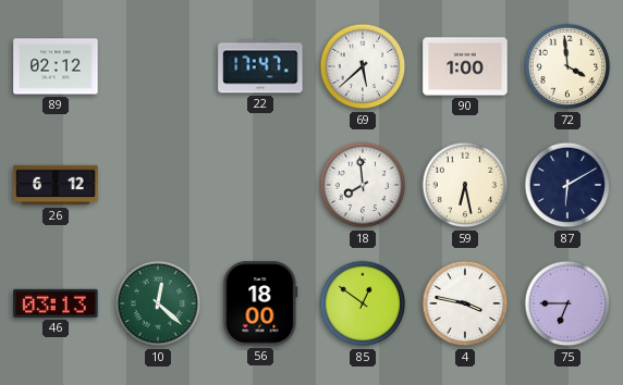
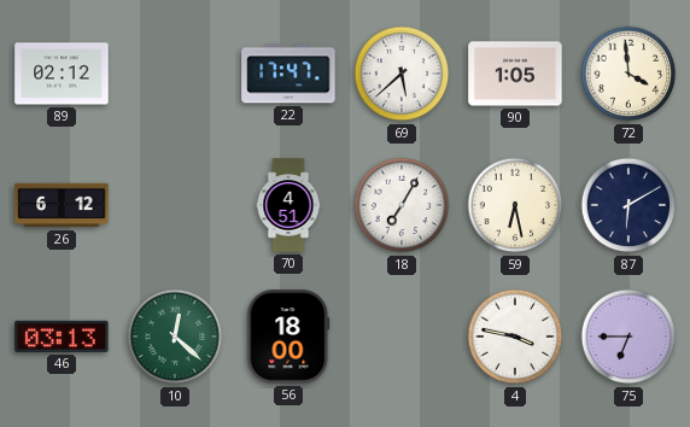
90: 1:00 -> 1:05 (515, 74)
70: none -> 4:51 (288, 205)
18: 7:59 -> 7:05 (402, 205)
85: 12:51 -> none (363, 303)
